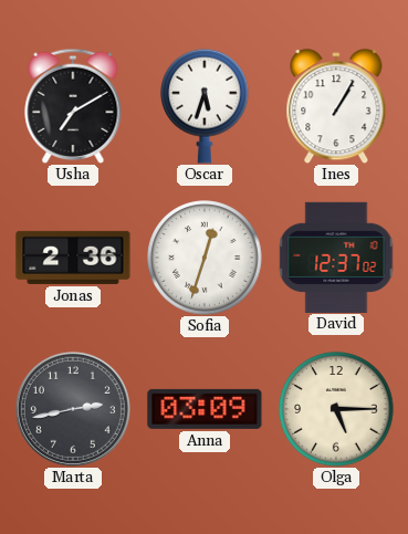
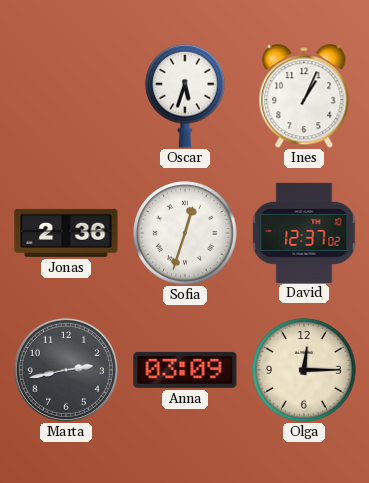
Usha: 7:10 -> none (73, 105)
Ines: 1:05 -> 1:04 (304, 96)
Olga: 5:15 -> 12:15 (304, 370)
